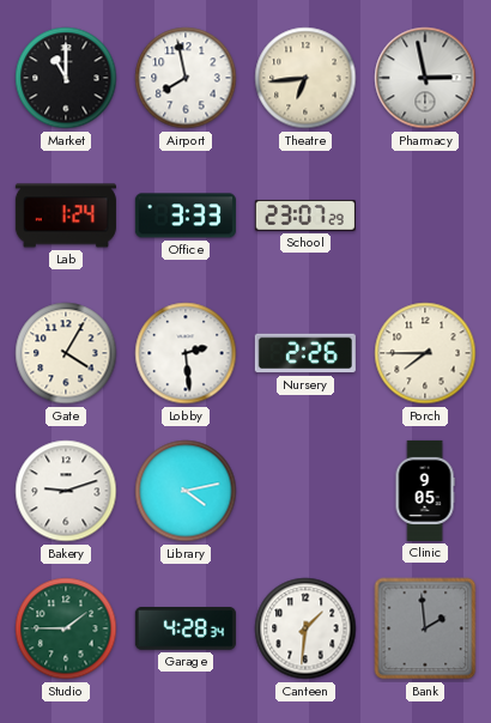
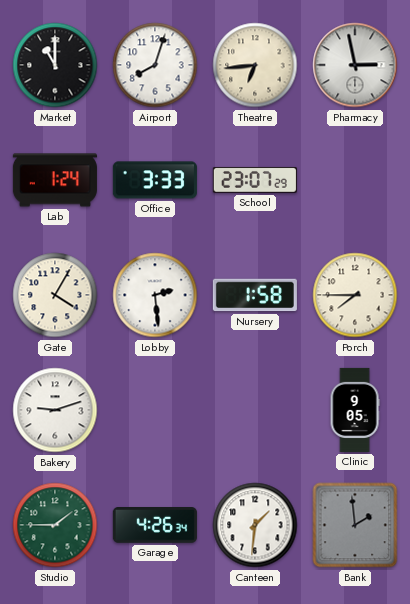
Airport: 7:58 -> 8:03 (155, 65)
Nursery: 2:26 -> 1:58 (255, 295)
Library: 4:13 -> none (186, 491)
Garage: 4:28 -> 4:26 (155, 525)
